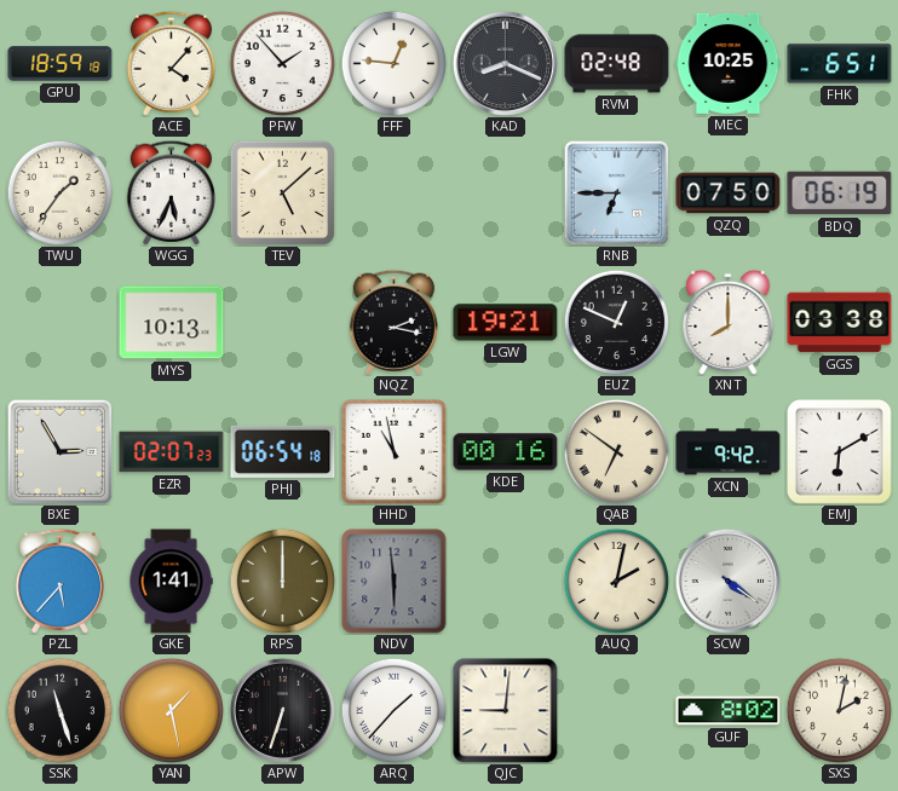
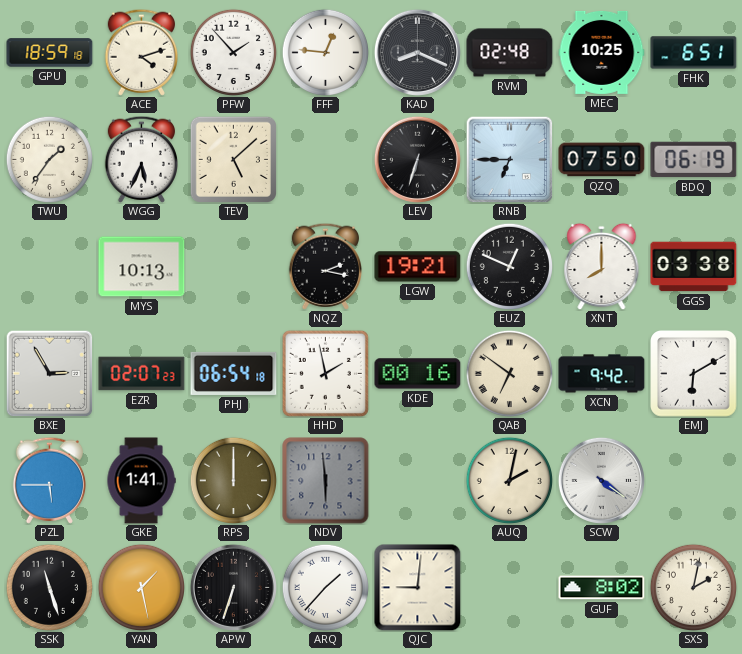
ACE: 4:07 -> 4:12 (141, 52)
LEV: none -> 6:33 (417, 159)
HHD: 10:58 -> 1:58 (325, 373)
PZL: 5:37 -> 5:45 (49, 480)
